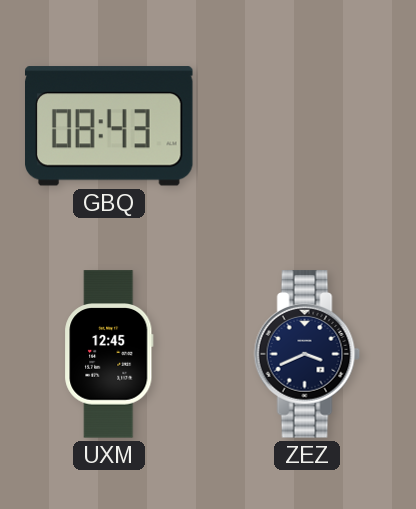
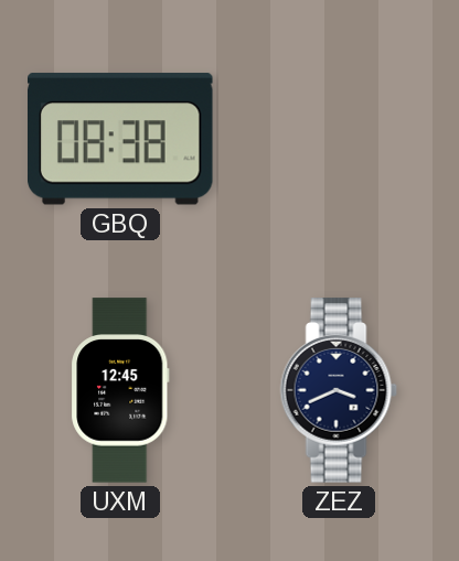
GBQ: 08:43 -> 08:38 (121, 139)
